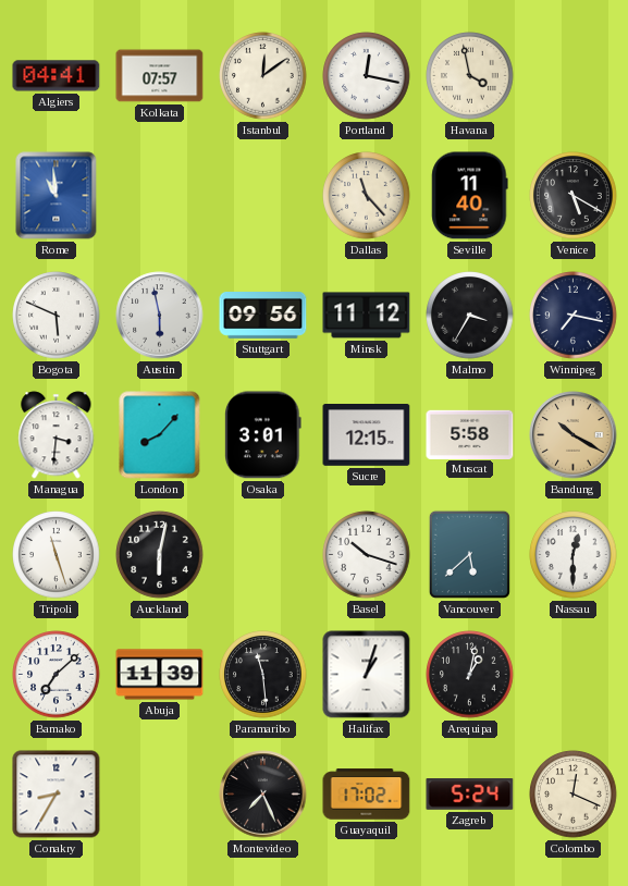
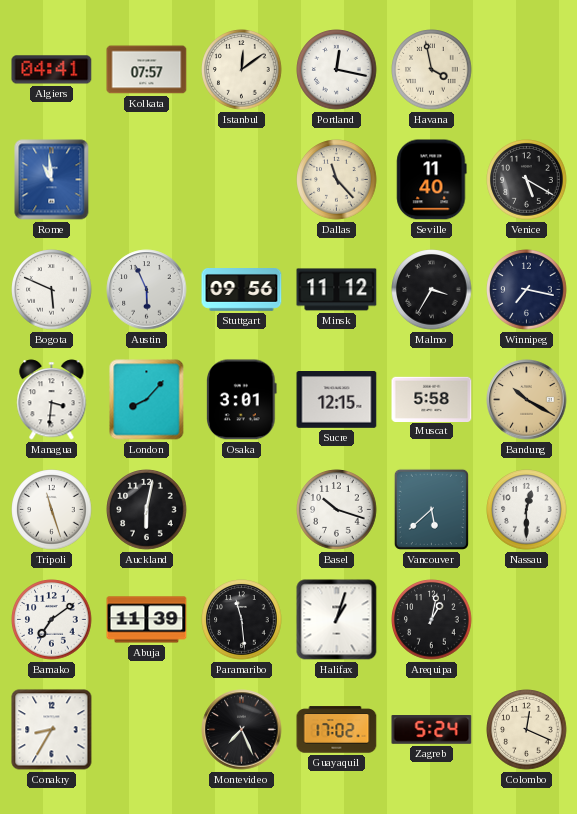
Austin: 5:58 -> 5:56 (147, 290)
Bamako: 7:08 -> 7:09 (52, 620)
